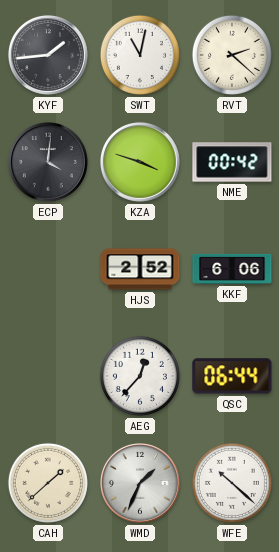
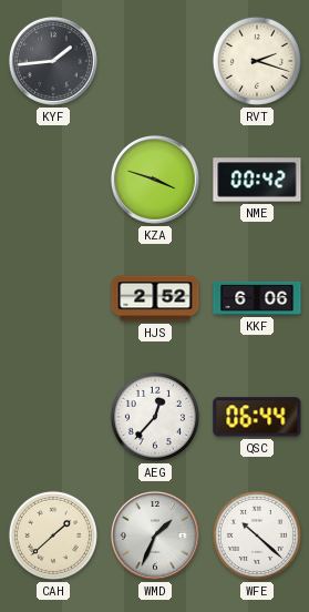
SWT: 11:02 -> none (140, 55)
RVT: 2:22 -> 2:18 (257, 61)
ECP: 4:01 -> none (48, 162)
